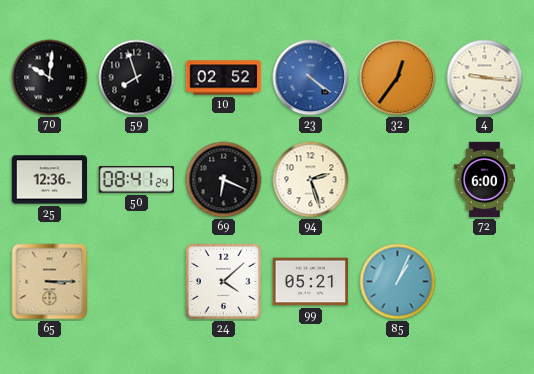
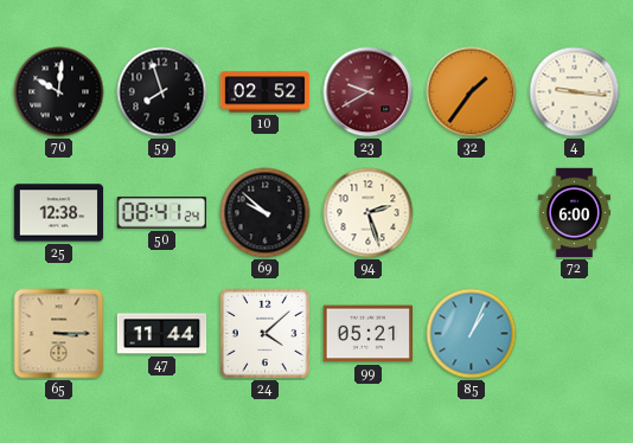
23: 4:21 -> 9:40 (369, 92)
23 dial: blue -> burgundy (369, 92)
32: 12:36 -> 1:36 (472, 92)
25: 12:36 -> 12:38 (59, 213)
69: 6:19 -> 9:52 (266, 213)
47: none -> 11:44 (162, 334)
